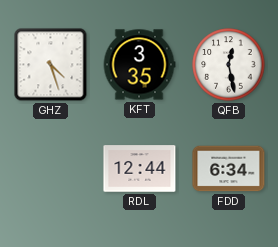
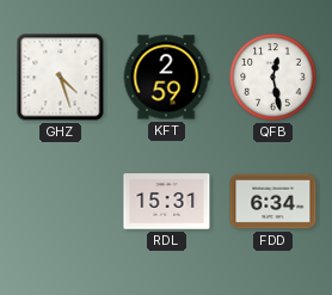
KFT: 3:35 -> 2:59 (166, 78)
RDL: 12:44 -> 15:31 (167, 202)
